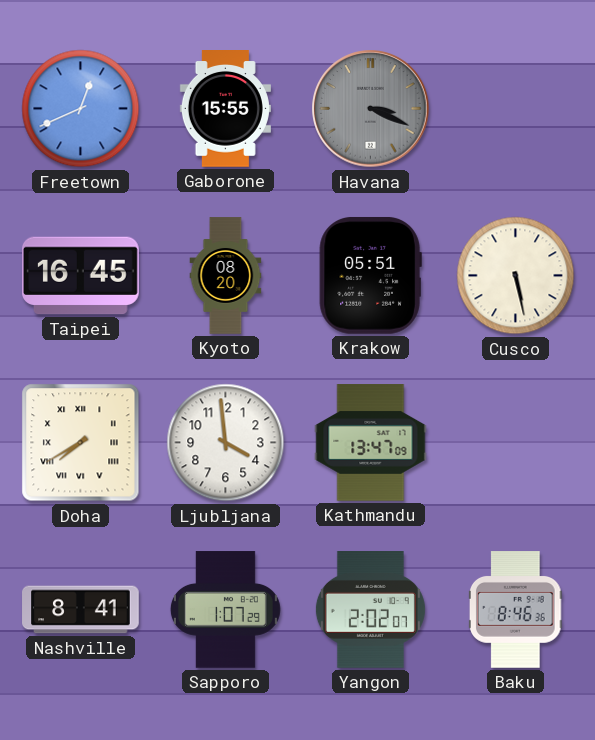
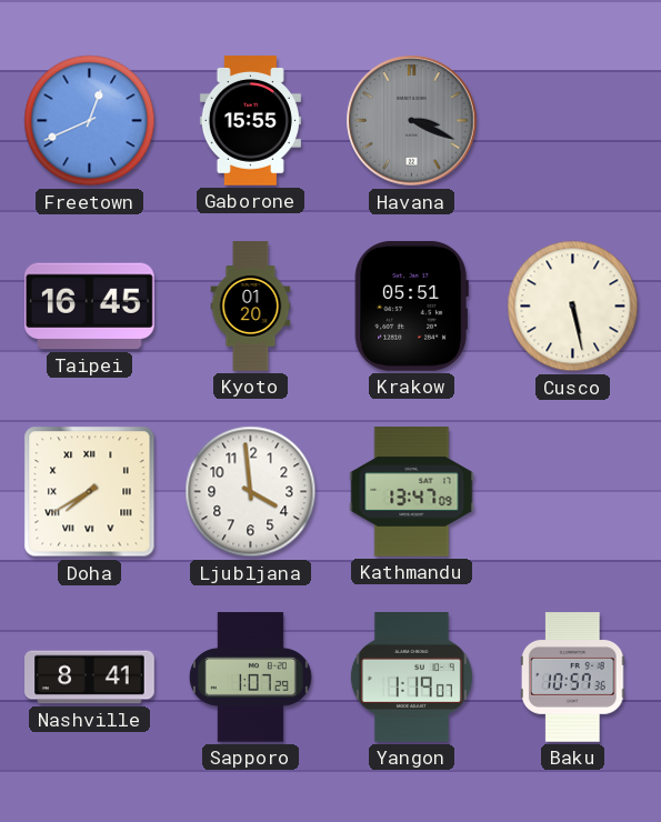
Kyoto: 08:20 -> 01:20 (251, 307)
Yangon: 2:02 -> 1:19 (411, 678)
Baku: 8:46 -> 10:57 (572, 678)
